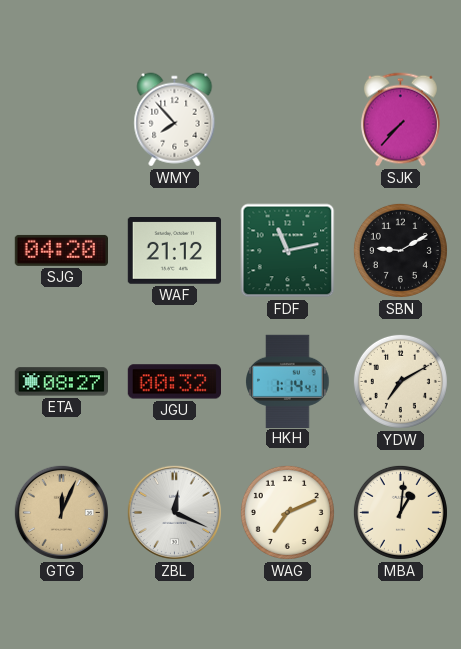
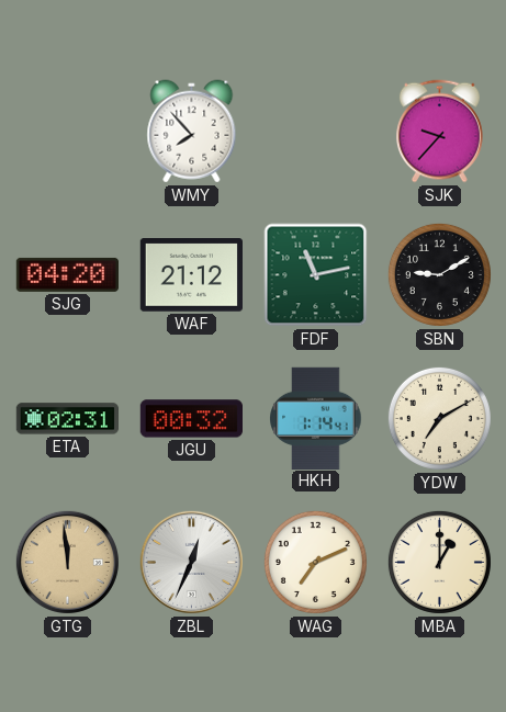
SJK: 7:37 -> 9:37 (439, 132)
ETA: 08:27 -> 02:31 (67, 419)
GTG: 12:04 -> 11:59 (67, 562)
ZBL: 12:19 -> 12:34 (191, 562)
MBA: 1:01 -> 1:00 (439, 562)
